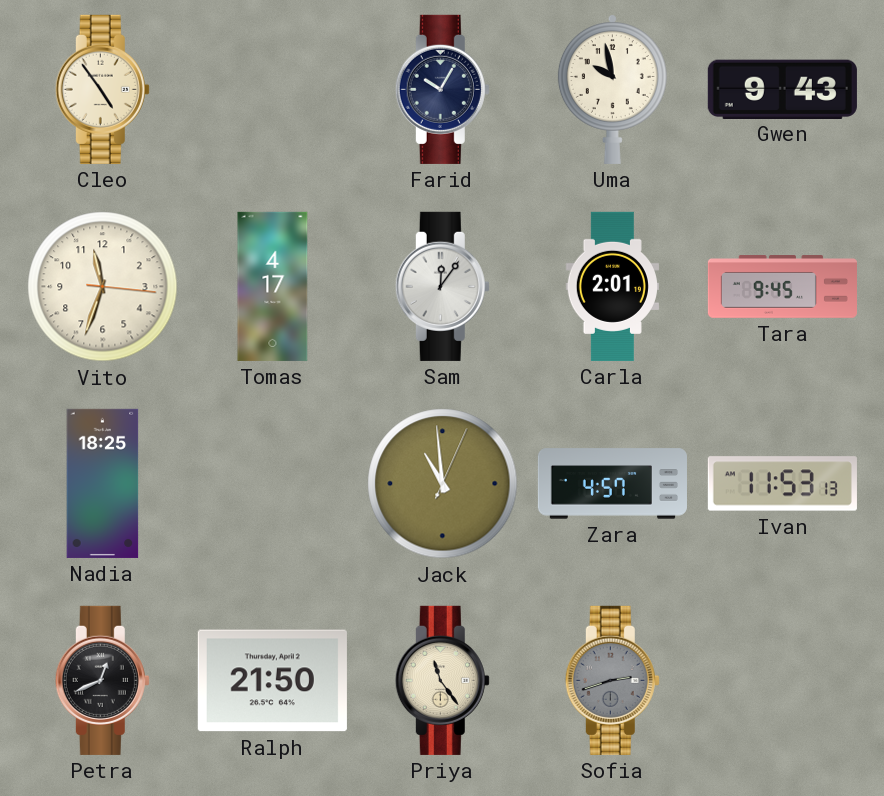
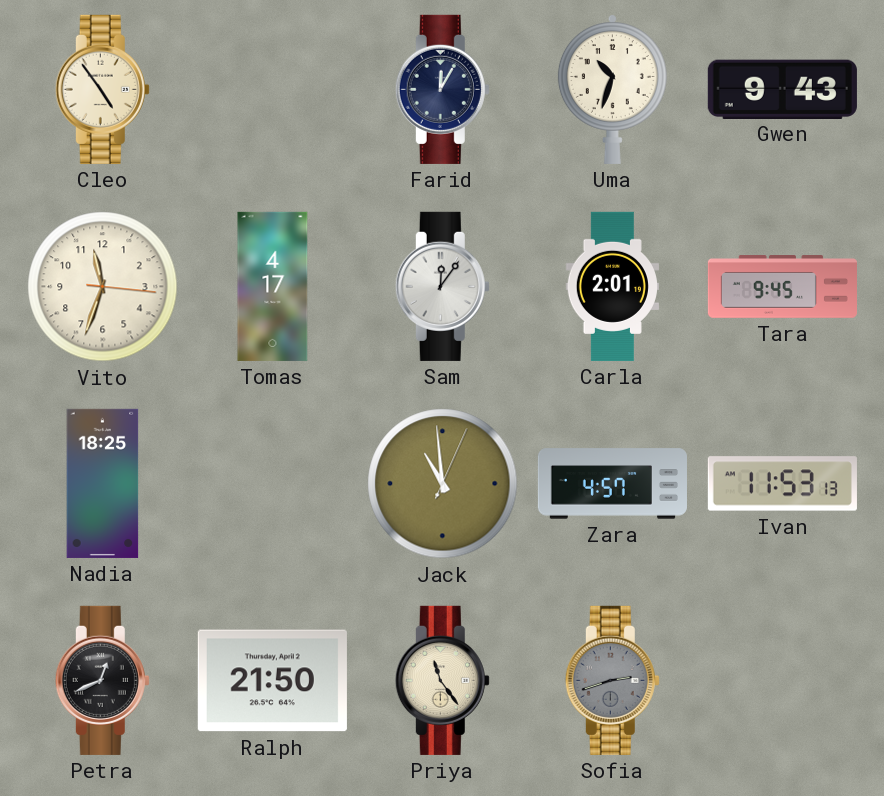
Farid: 10:05 -> 12:05 (442, 89)
Uma: 9:58 -> 10:33 (612, 89)
